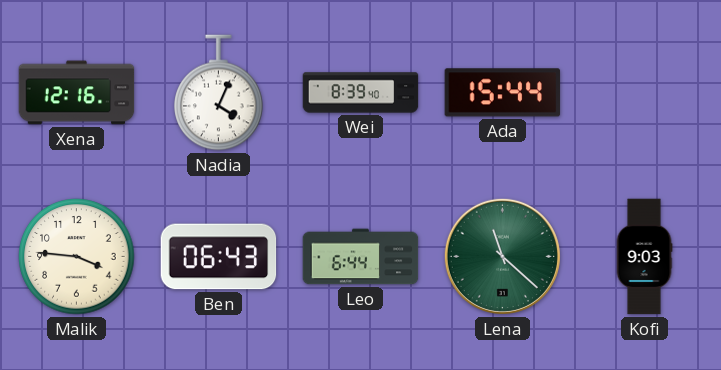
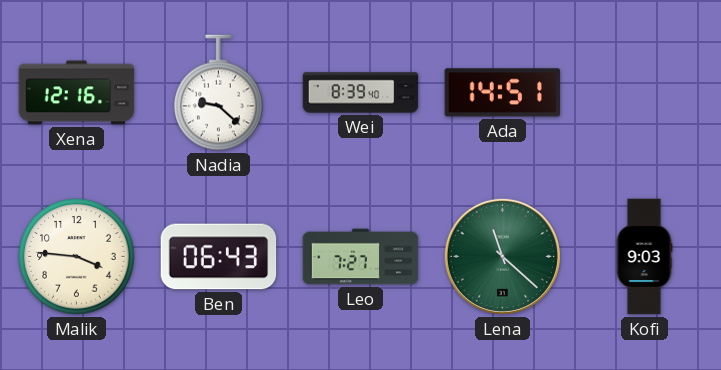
Nadia: 4:04 -> 9:22 (219, 93)
Ada: 15:44 -> 14:51 (503, 93)
Leo: 6:44 -> 7:27 (361, 257)
